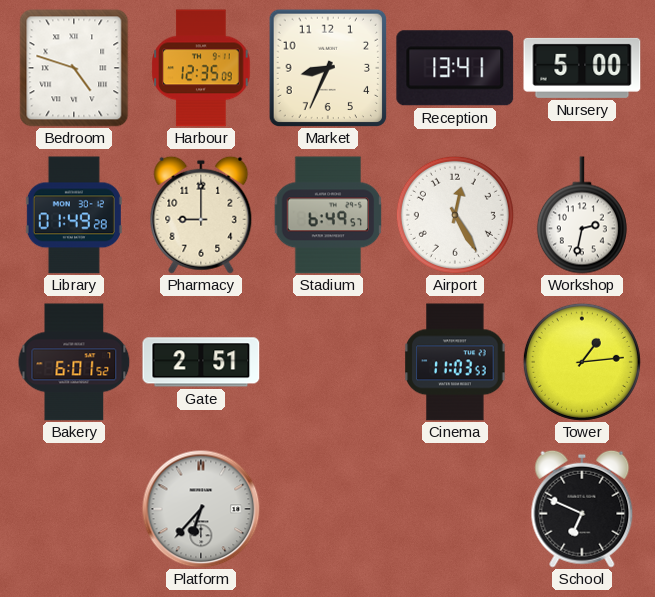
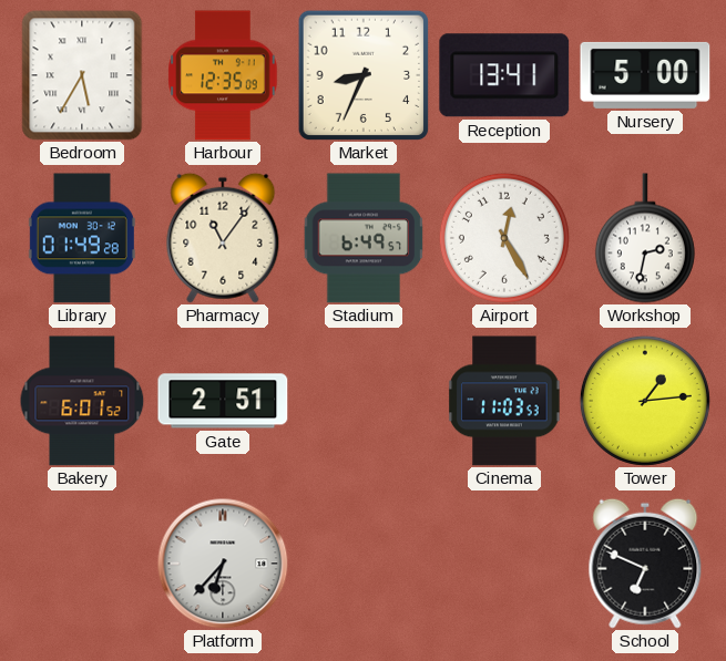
Bedroom: 4:48 -> 5:35 (82, 75)
Pharmacy: 9:00 -> 11:06 (223, 238)
